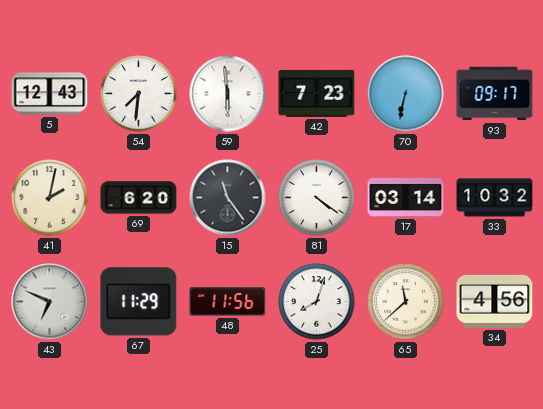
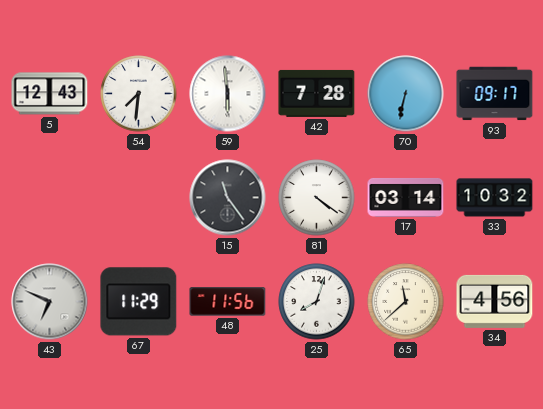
42: 7:23 -> 7:28 (317, 93)
41: 2:02 -> none (50, 198)
69: 6:20 -> none (139, 198)
